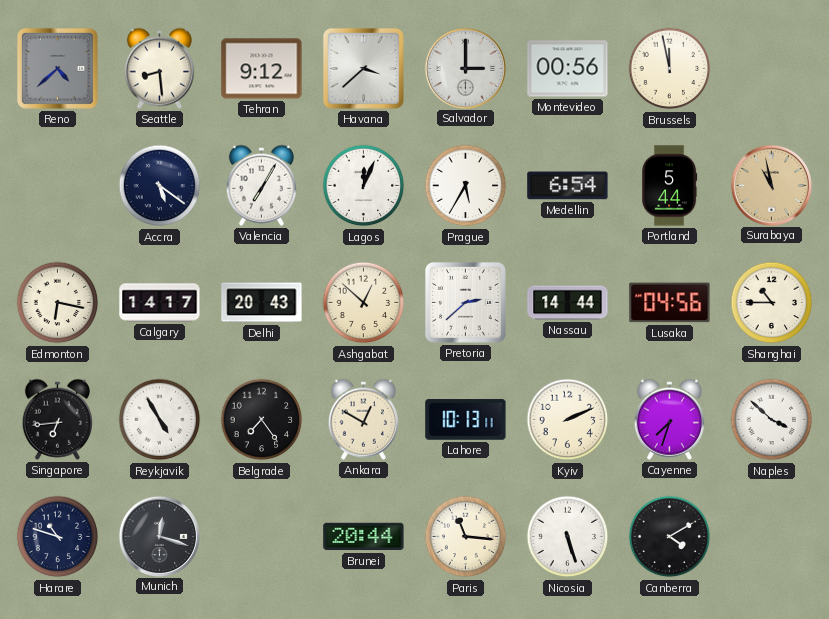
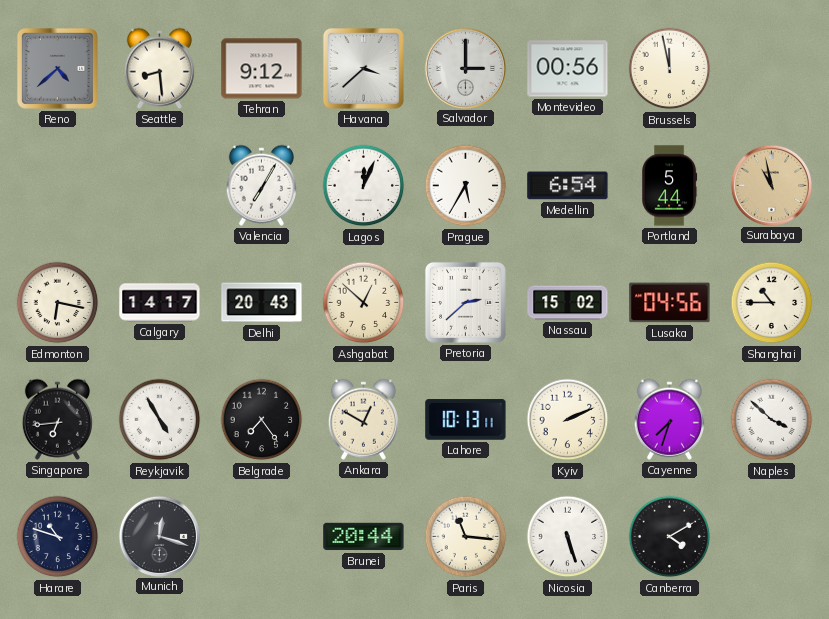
Accra: 5:21 -> none (160, 186)
Nassau: 14:44 -> 15:02 (568, 303)
